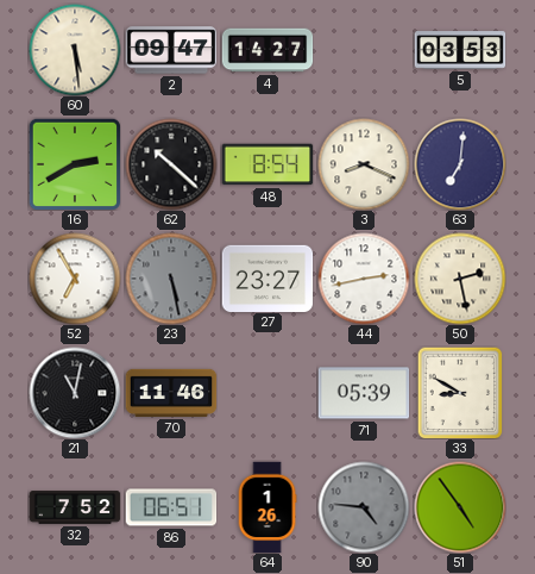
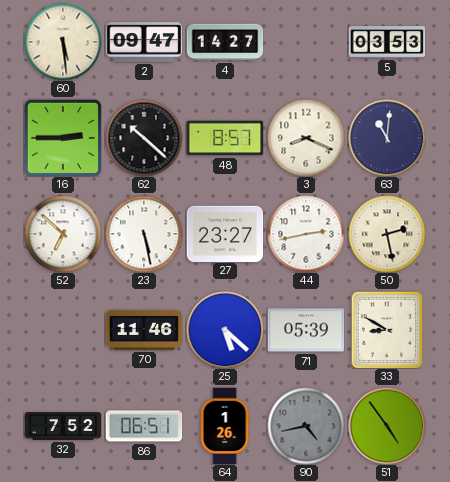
16: 2:40 -> 2:45 (63, 138)
48: 8:54 -> 8:57 (225, 138)
63: 7:01 -> 11:01 (387, 138)
52: 6:55 -> 6:52 (63, 234)
23 dial: grey -> white (144, 234)
21: 11:02 -> none (75, 393)
25: none -> 5:22 (225, 330)
90: 4:46 -> 4:43 (306, 426)
